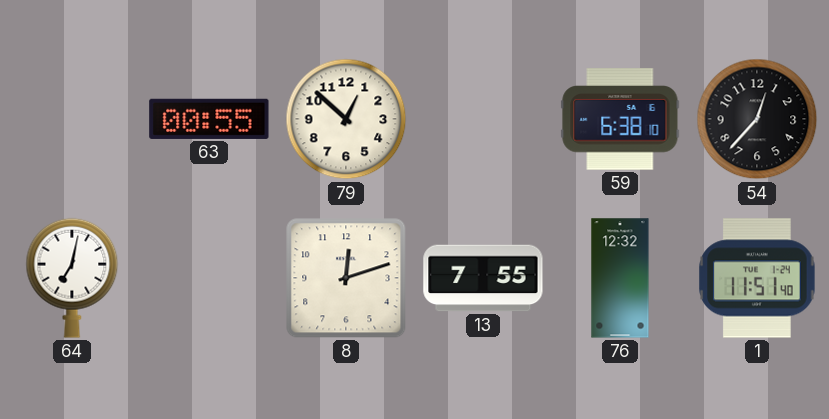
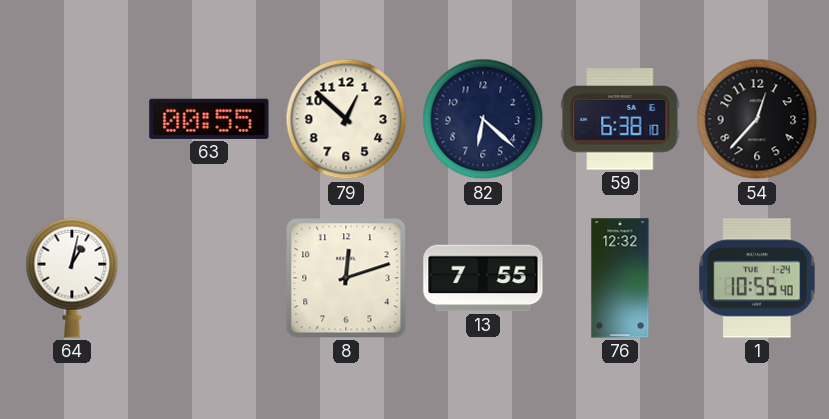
82: none -> 6:22 (483, 119)
64: 7:02 -> 1:02 (72, 278)
1: 11:51 -> 10:55 (757, 278)
